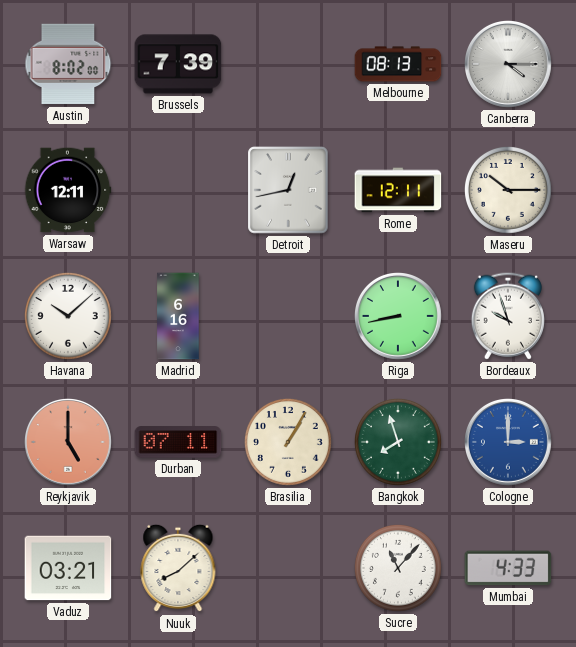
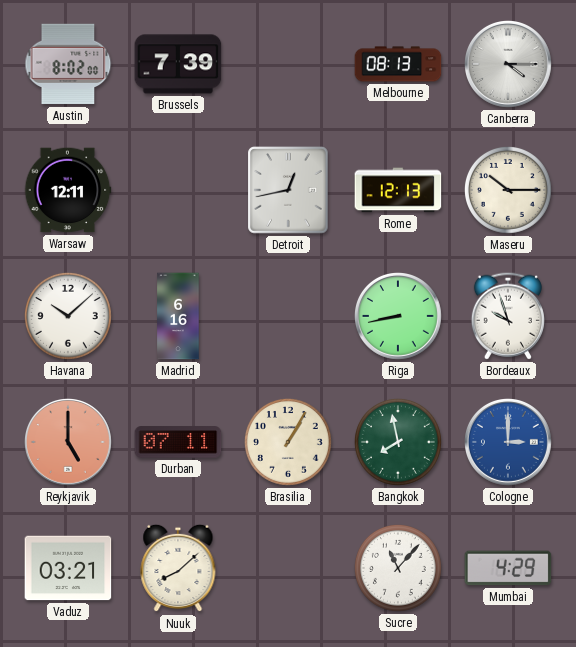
Rome: 12:11 -> 12:13 (398, 190)
Bangkok: 7:57 -> 7:58 (398, 442)
Mumbai: 4:33 -> 4:29 (508, 568)
